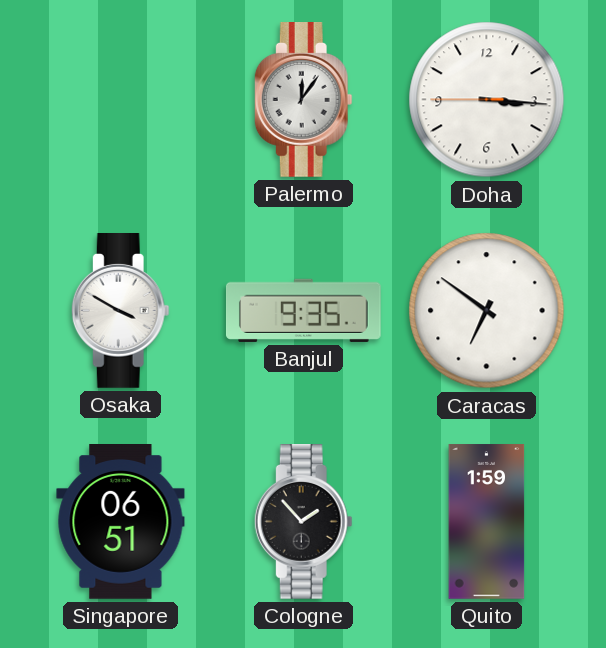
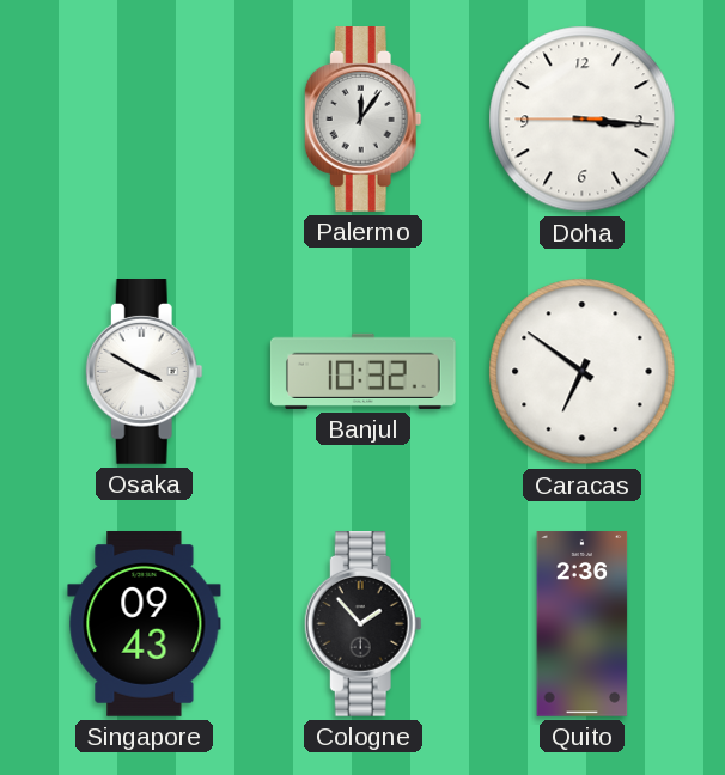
Banjul: 9:35 -> 10:32 (364, 371)
Singapore: 06:51 -> 09:43 (145, 624)
Quito: 1:59 -> 2:36 (583, 624)
